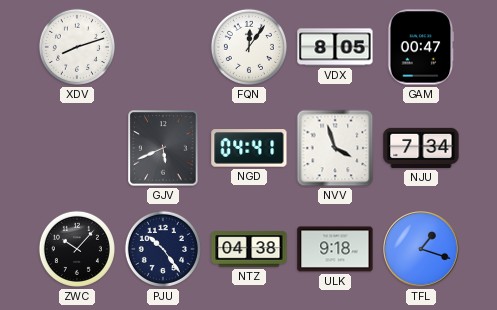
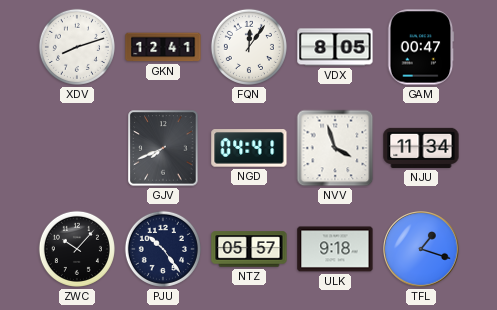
GKN: none -> 12:41 (163, 47)
GJV: 5:41 -> 7:41 (163, 148)
NJU: 7:34 -> 11:34 (421, 148)
NTZ: 04:38 -> 05:57 (249, 249)
